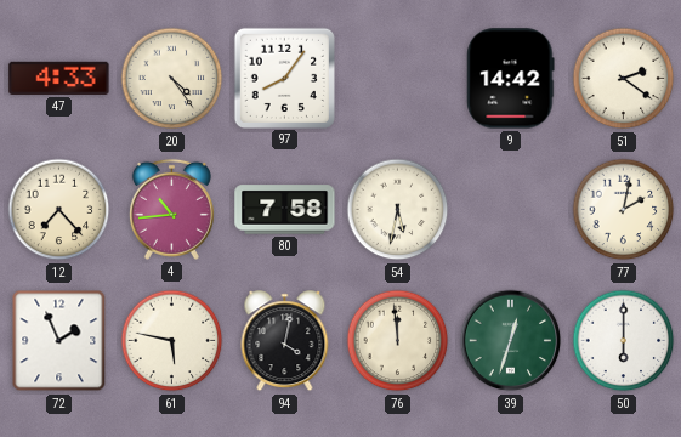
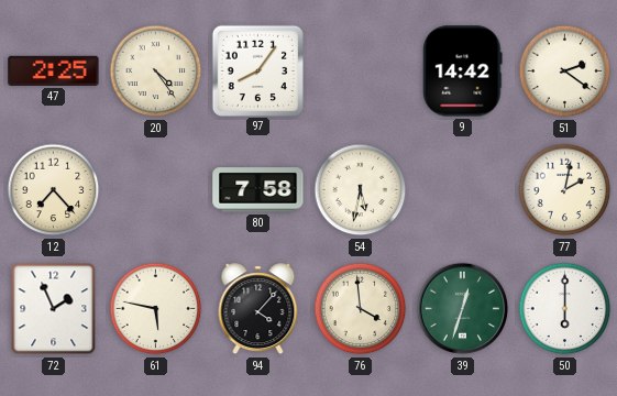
47: 4:33 -> 2:25 (54, 70)
4: 10:44 -> none (171, 209)
94: 4:02 -> 4:07 (258, 309)
76: 11:59 -> 3:59 (361, 309)
